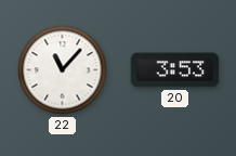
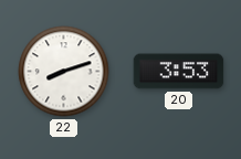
22: 11:07 -> 8:12 (64, 72)
